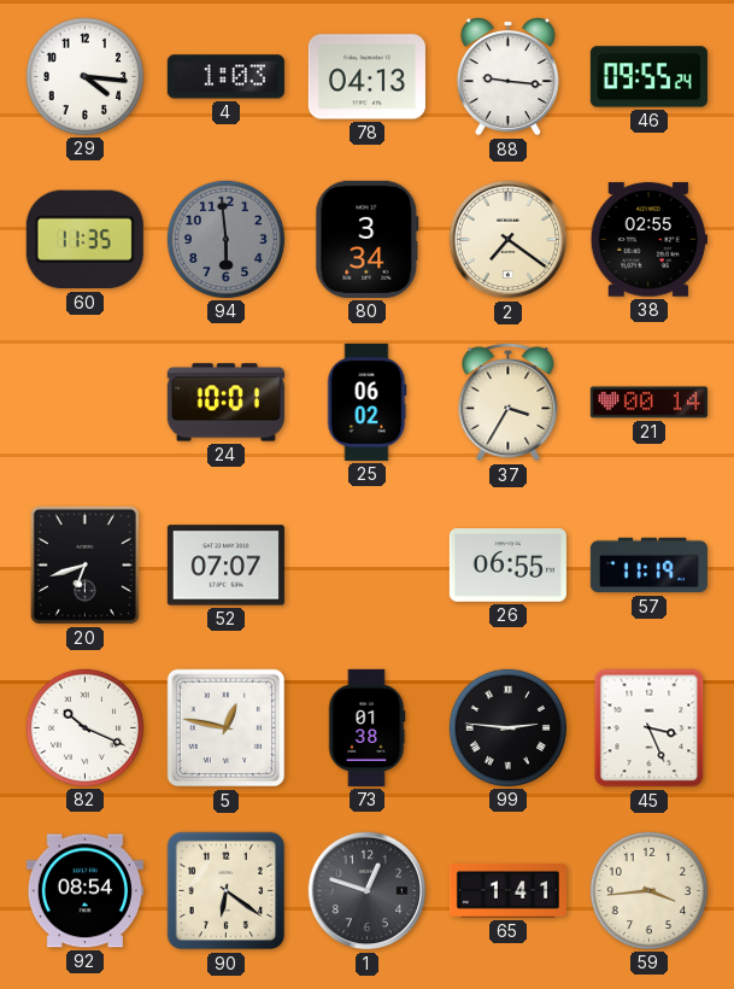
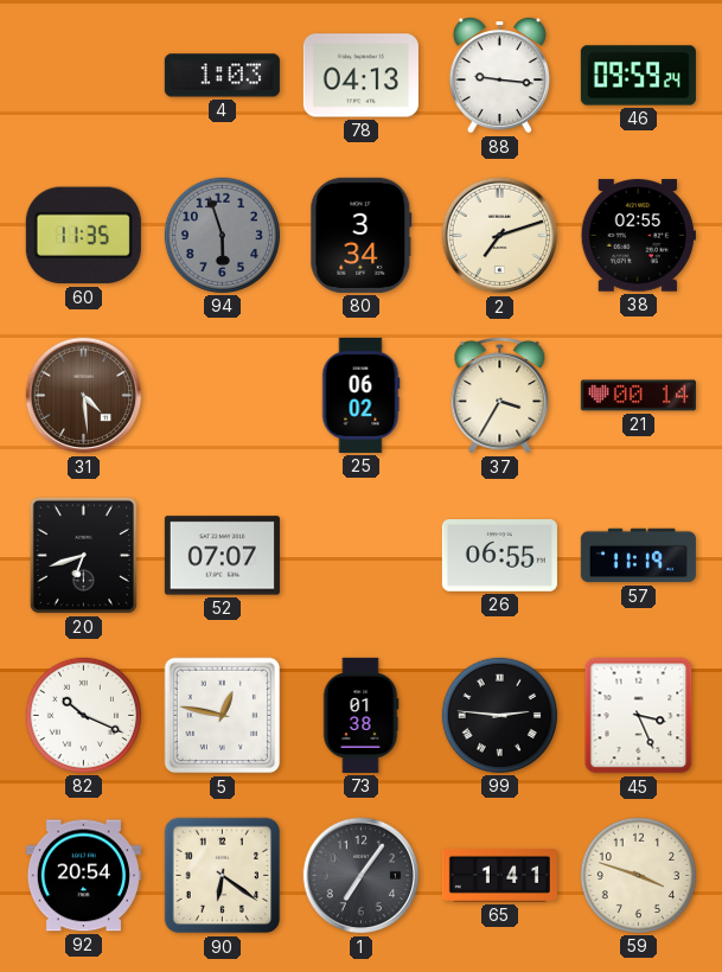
29: 4:16 -> none (84, 76)
46: 09:55 -> 09:59 (638, 76)
94: 5:59 -> 5:57 (222, 235)
2: 7:21 -> 7:12 (500, 236)
31: none -> 4:29 (84, 396)
24: 10:01 -> none (225, 403)
92: 08:54 -> 20:54 (83, 876)
1: 12:48 -> 7:06 (362, 876)
59: 3:44 -> 3:48 (638, 875)
